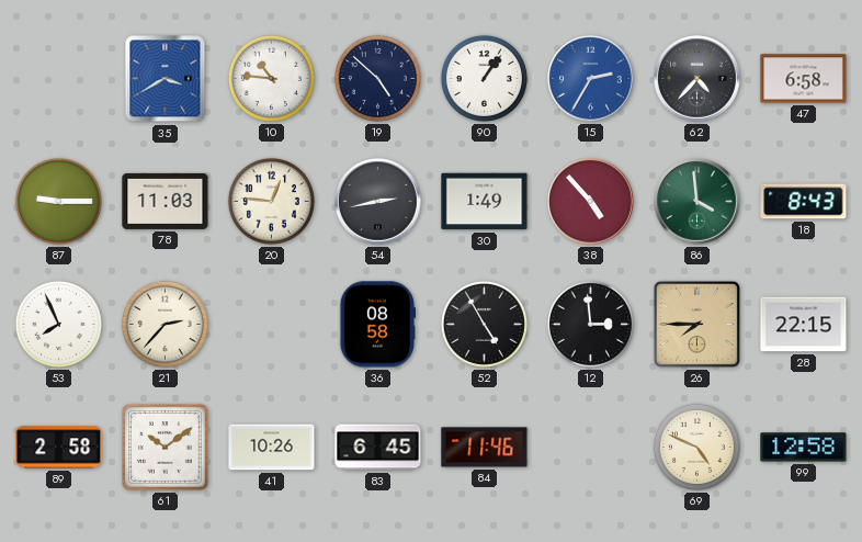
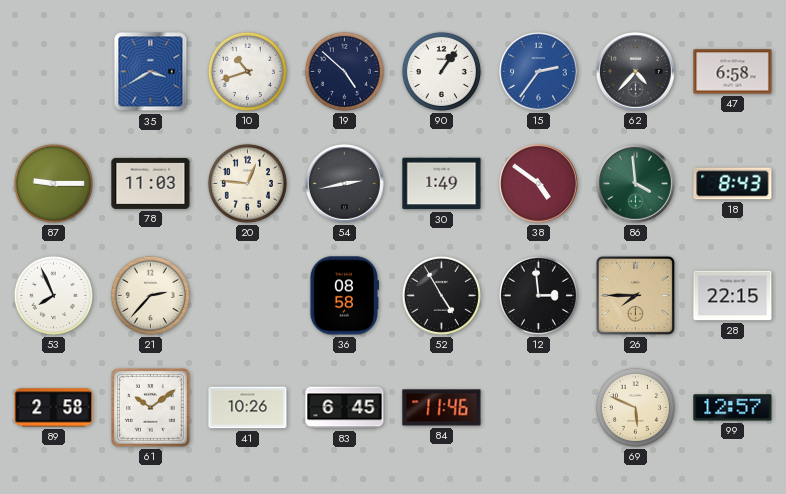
10: 10:46 -> 10:42 (247, 71)
15: 2:35 -> 2:36 (539, 72)
38: 4:53 -> 4:51 (539, 184)
69: 4:49 -> 5:49 (635, 407)
99: 12:58 -> 12:57 (733, 408)
